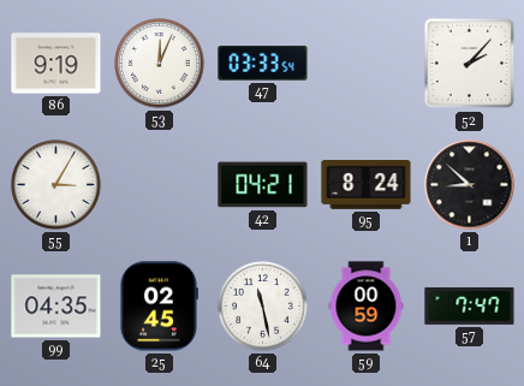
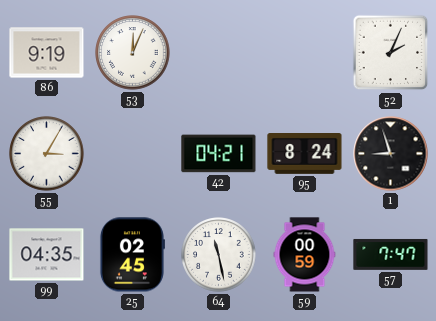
47: 03:33 -> none (263, 64)
52: 2:07 -> 2:04 (391, 53)
1: 8:52 -> 8:57 (391, 154)
